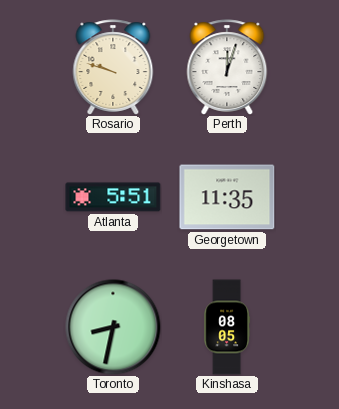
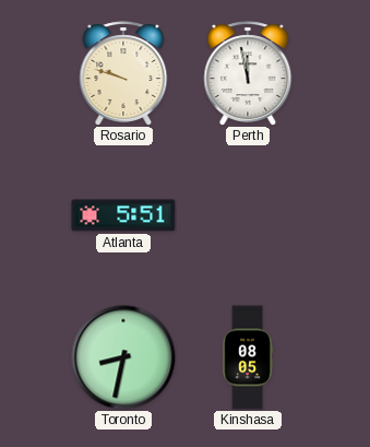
Perth: 12:03 -> 11:58 (248, 73)
Georgetown: 11:35 -> none (227, 197)
